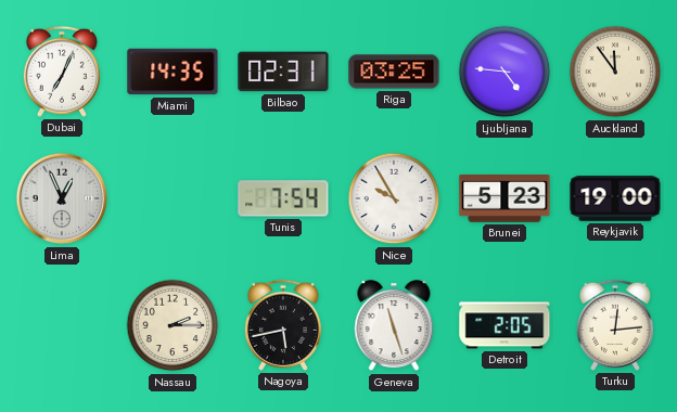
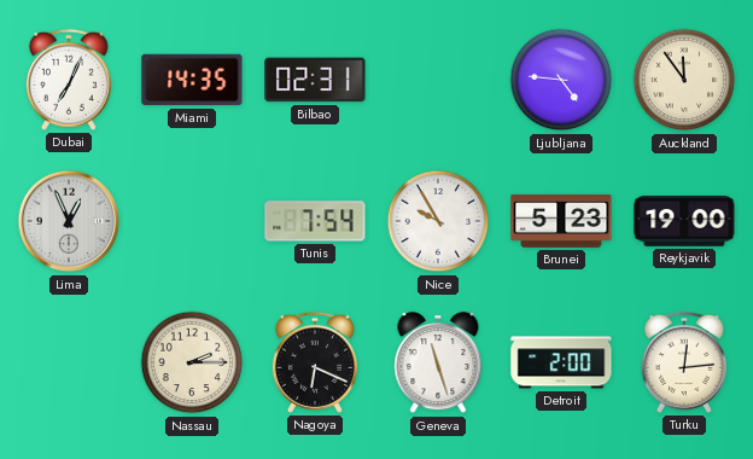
Riga: 03:25 -> none (394, 72)
Nagoya: 5:43 -> 6:19 (315, 362)
Detroit: 2:05 -> 2:00 (561, 362)
